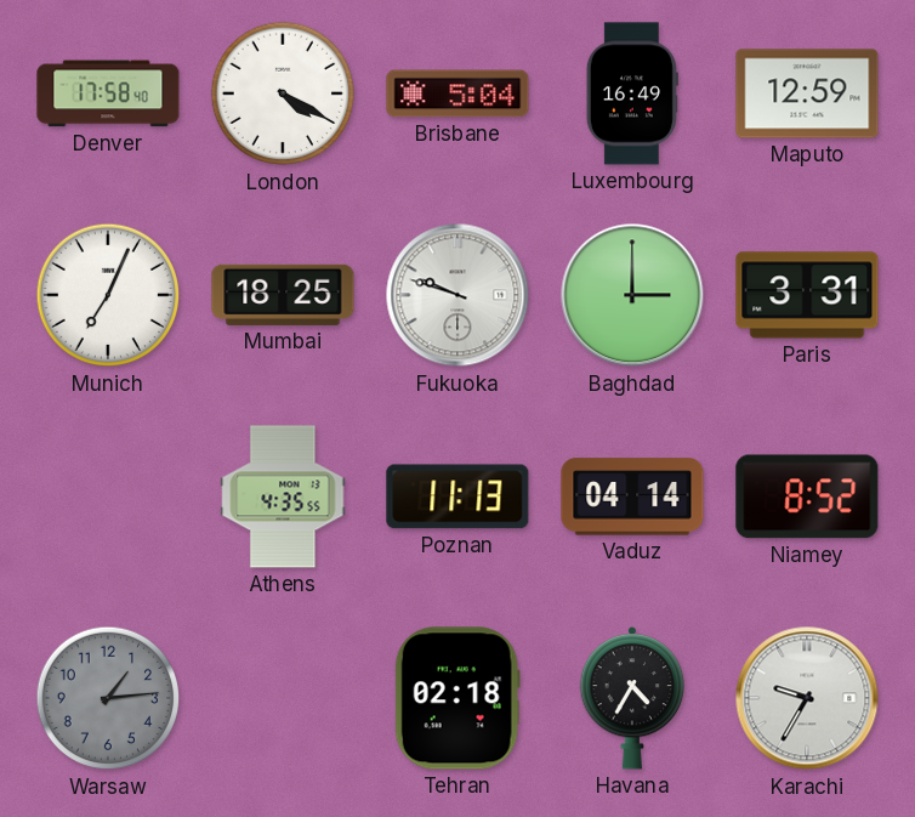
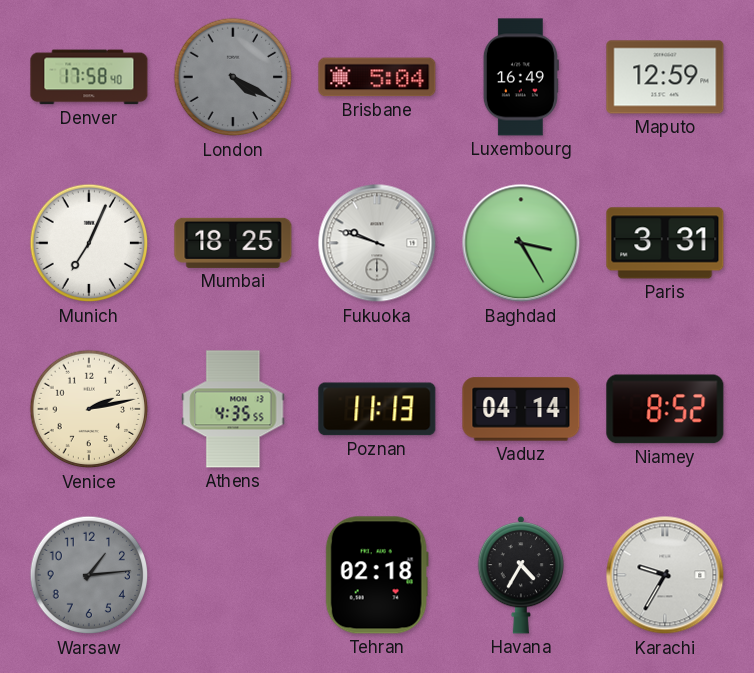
London dial: white -> grey (233, 77)
Baghdad: 3:00 -> 3:25 (521, 243)
Venice: none -> 2:13 (89, 409)
